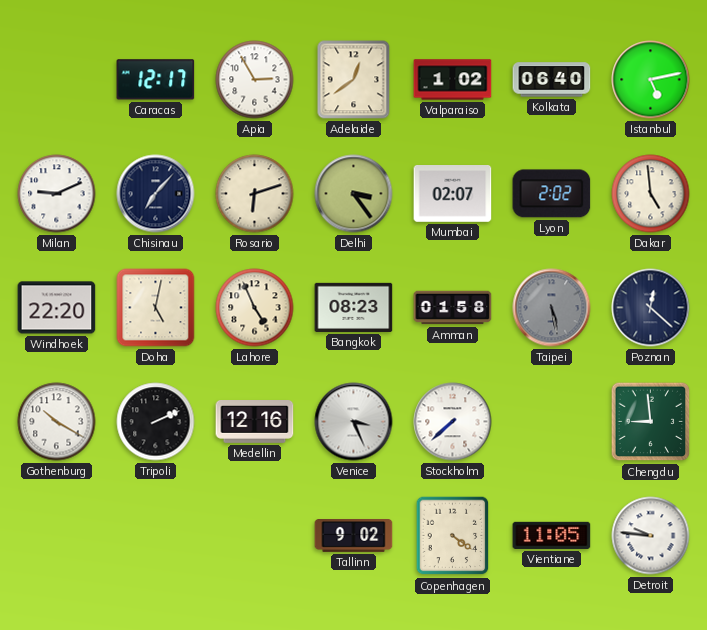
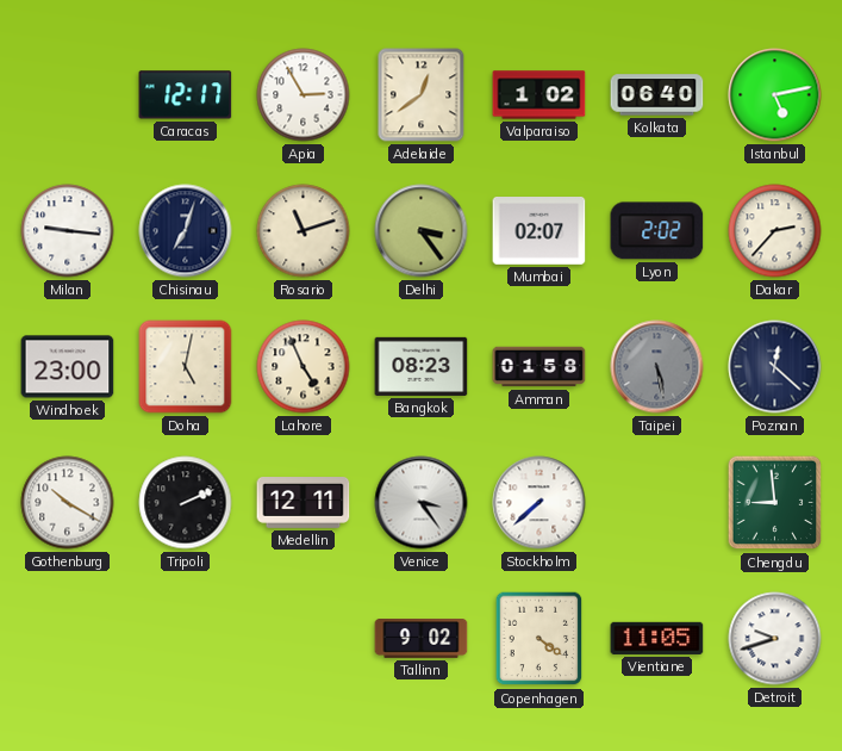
Milan: 9:11 -> 9:16 (68, 231)
Chisinau: 7:07 -> 7:03 (186, 231)
Rosario: 6:12 -> 11:12 (304, 231)
Dakar: 4:59 -> 2:37 (775, 231)
Windhoek: 22:20 -> 23:00 (68, 367)
Medellin: 12:16 -> 12:11 (304, 503)
Venice: 3:26 -> 3:24 (422, 503)
Detroit: 9:46 -> 9:42 (775, 639)
